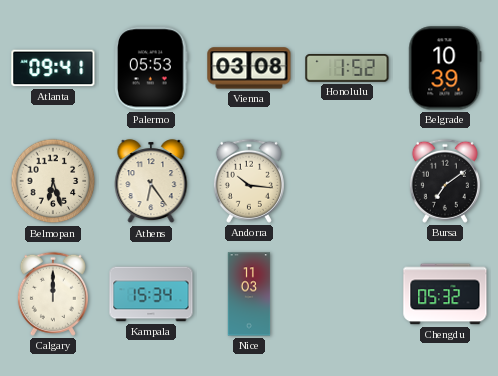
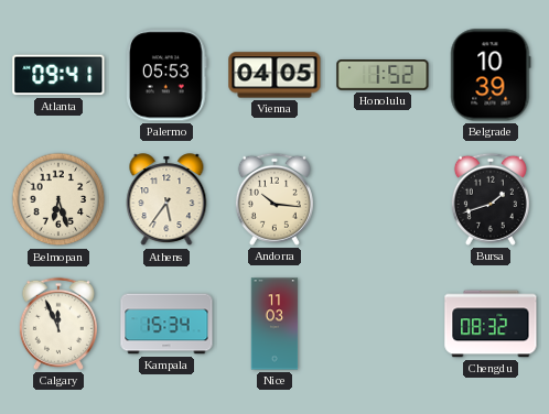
Vienna: 03:08 -> 04:05 (274, 75)
Athens: 6:24 -> 5:36 (166, 200)
Bursa: 7:09 -> 1:42 (491, 199)
Calgary: 12:00 -> 11:56 (58, 324)
Chengdu: 05:32 -> 08:32 (491, 324)
